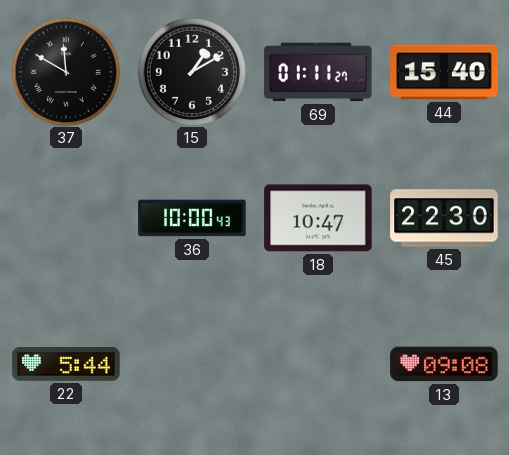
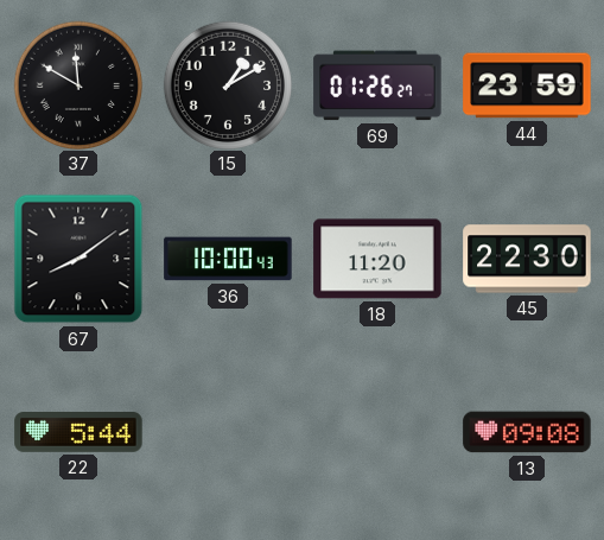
69: 01:11 -> 01:26 (377, 85)
44: 15:40 -> 23:59 (527, 85)
67: none -> 8:09 (78, 259)
18: 10:47 -> 11:20 (377, 259)
